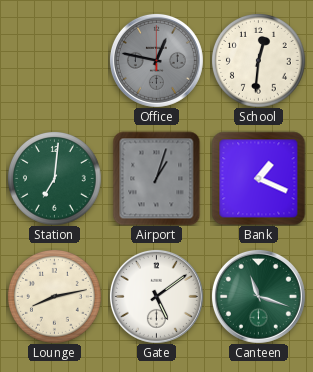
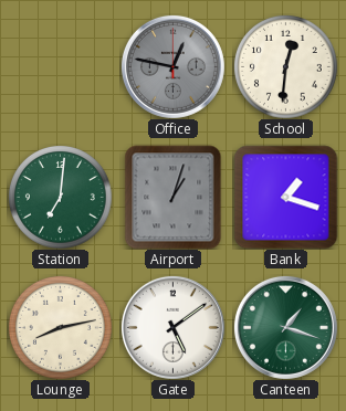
Bank: 1:19 -> 1:18 (285, 197)
Canteen: 11:18 -> 1:18 (285, 327)
